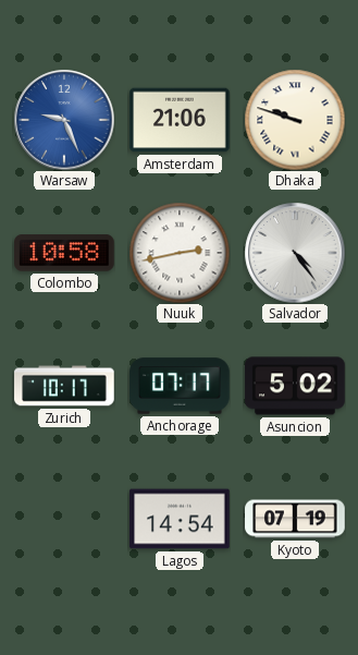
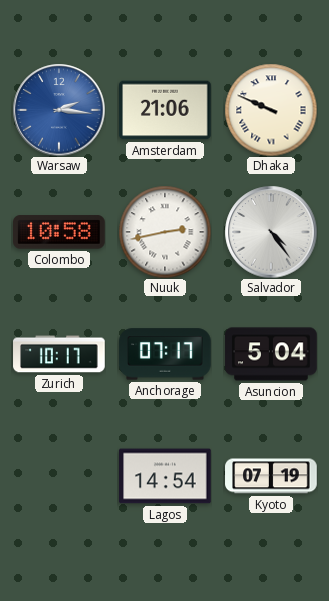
Warsaw: 9:26 -> 2:16 (59, 110)
Dhaka: 9:48 -> 9:49 (271, 110)
Asuncion: 5:02 -> 5:04 (271, 354)
